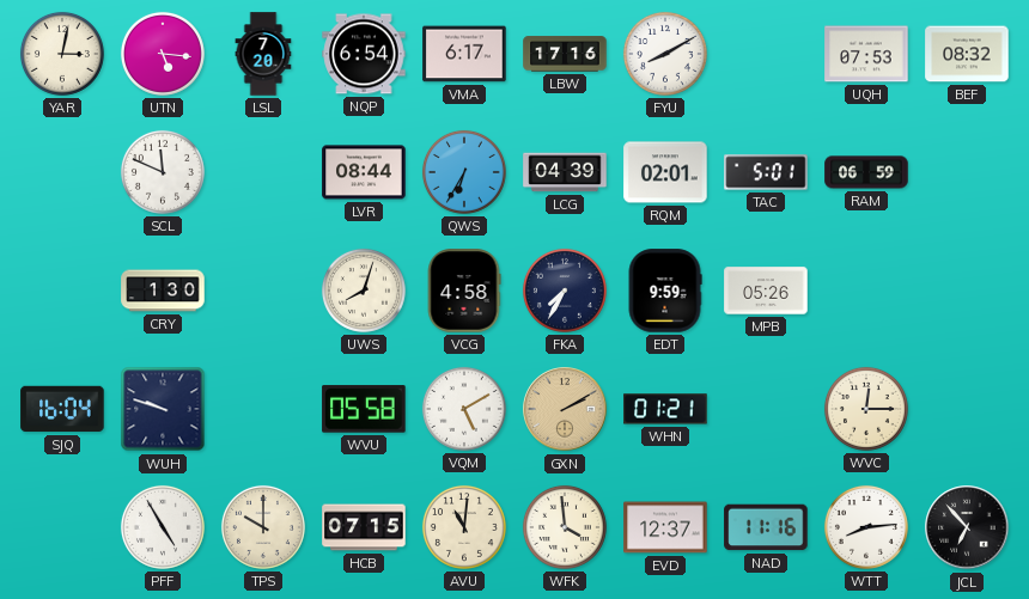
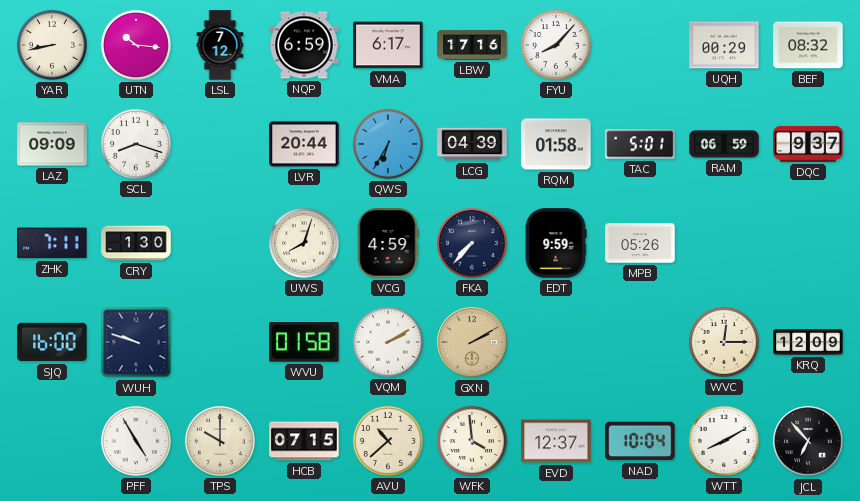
YAR: 3:02 -> 8:43 (52, 45)
UTN: 5:16 -> 10:16 (136, 45)
LSL: 7:20 -> 7:12 (220, 45)
NQP: 6:54 -> 6:59 (304, 45)
FYU: 8:10 -> 8:07 (556, 45)
UQH: 07:53 -> 00:29 (724, 45)
LAZ: none -> 09:09 (52, 144)
SCL: 11:49 -> 8:18 (136, 144)
LVR: 08:44 -> 20:44 (304, 144)
RQM: 02:01 -> 01:58 (556, 144)
DQC: none -> 9:37 (808, 144)
ZHK: none -> 7:11 (52, 243)
VCG: 4:58 -> 4:59 (388, 243)
FKA: 7:35 -> 7:37 (472, 243)
SJQ: 16:04 -> 16:00 (52, 342)
WVU: 05:58 -> 01:58 (304, 342)
VQM: 5:10 -> 2:10 (388, 342)
WHN: 01:21 -> none (665, 409)
KRQ: none -> 12:09 (808, 342)
AVU: 11:01 -> 10:38 (388, 441)
NAD: 11:16 -> 10:04 (640, 441)
WTT: 8:14 -> 8:10 (724, 441)
